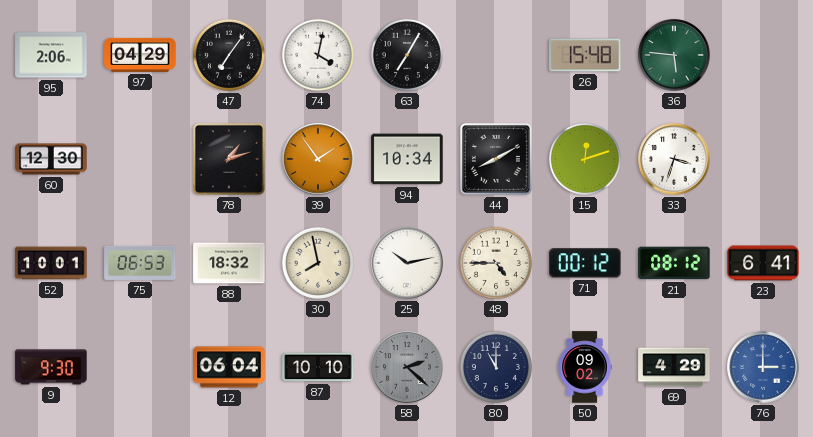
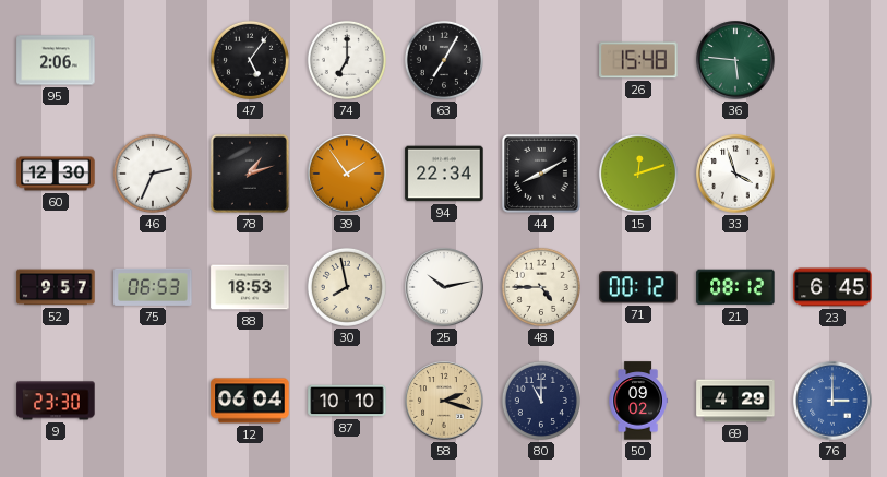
97: 04:29 -> none (140, 55)
47: 7:06 -> 5:06 (250, 60)
74: 4:02 -> 7:00 (347, 60)
46: none -> 2:34 (153, 174)
94: 10:34 -> 22:34 (444, 174)
33: 3:33 -> 3:57 (735, 174)
52: 10:01 -> 9:57 (56, 287)
88: 18:32 -> 18:53 (250, 287)
23: 6:41 -> 6:45 (832, 287)
9: 9:30 -> 23:30 (56, 401)
58: 2:22 -> 2:18 (444, 401)
58 dial: grey -> champagne (444, 401)
